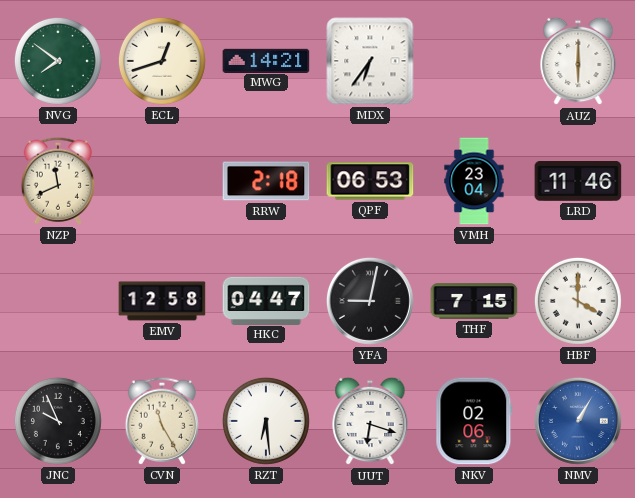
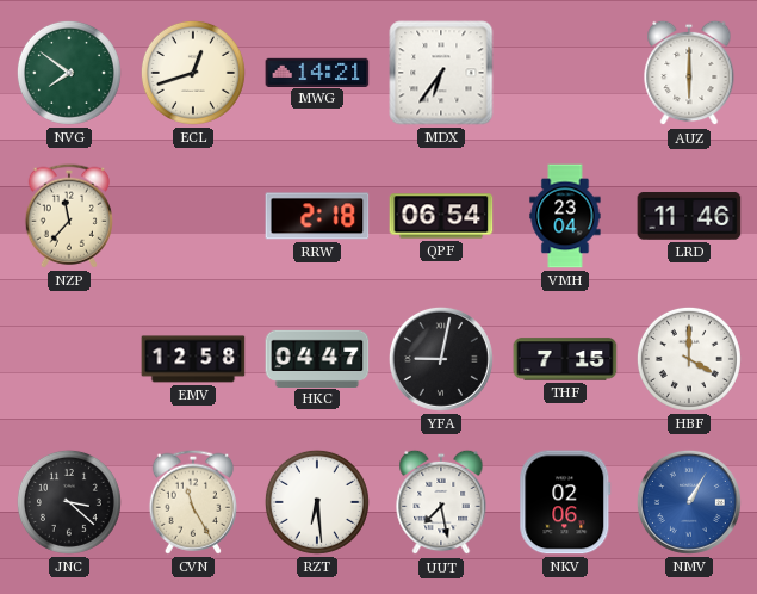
NZP: 11:41 -> 11:37 (69, 216)
QPF: 06:53 -> 06:54 (441, 216)
JNC: 9:56 -> 3:22 (69, 502)
UUT: 6:18 -> 7:28 (441, 502)
